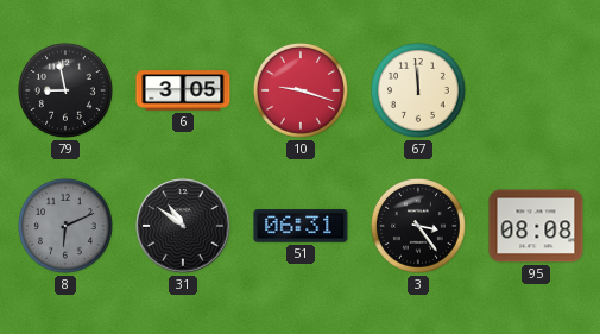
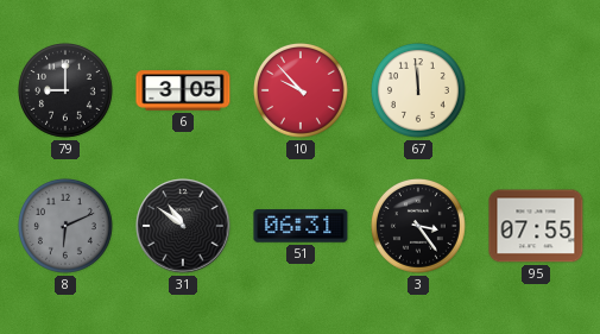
79: 8:58 -> 9:00 (67, 92)
10: 9:18 -> 9:53 (302, 92)
95: 08:08 -> 07:55 (536, 226)
